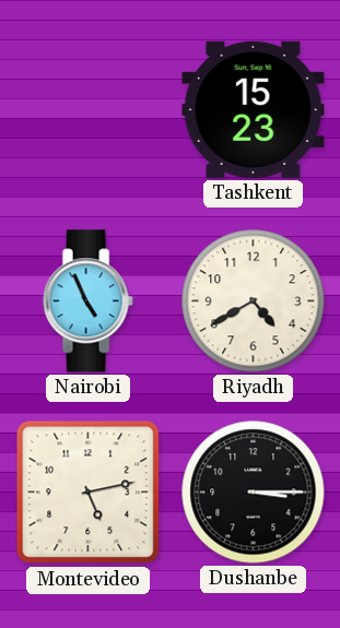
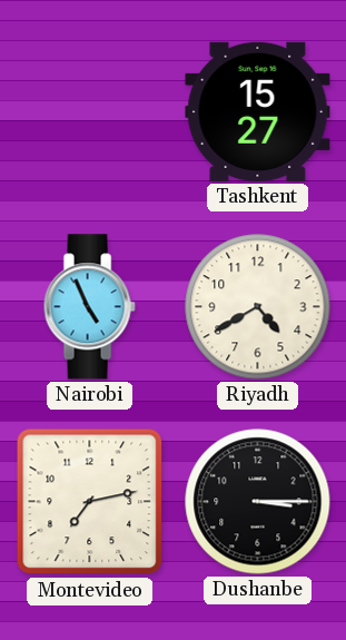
Tashkent: 15:23 -> 15:27 (258, 111)
Montevideo: 5:13 -> 7:13 (90, 502)
